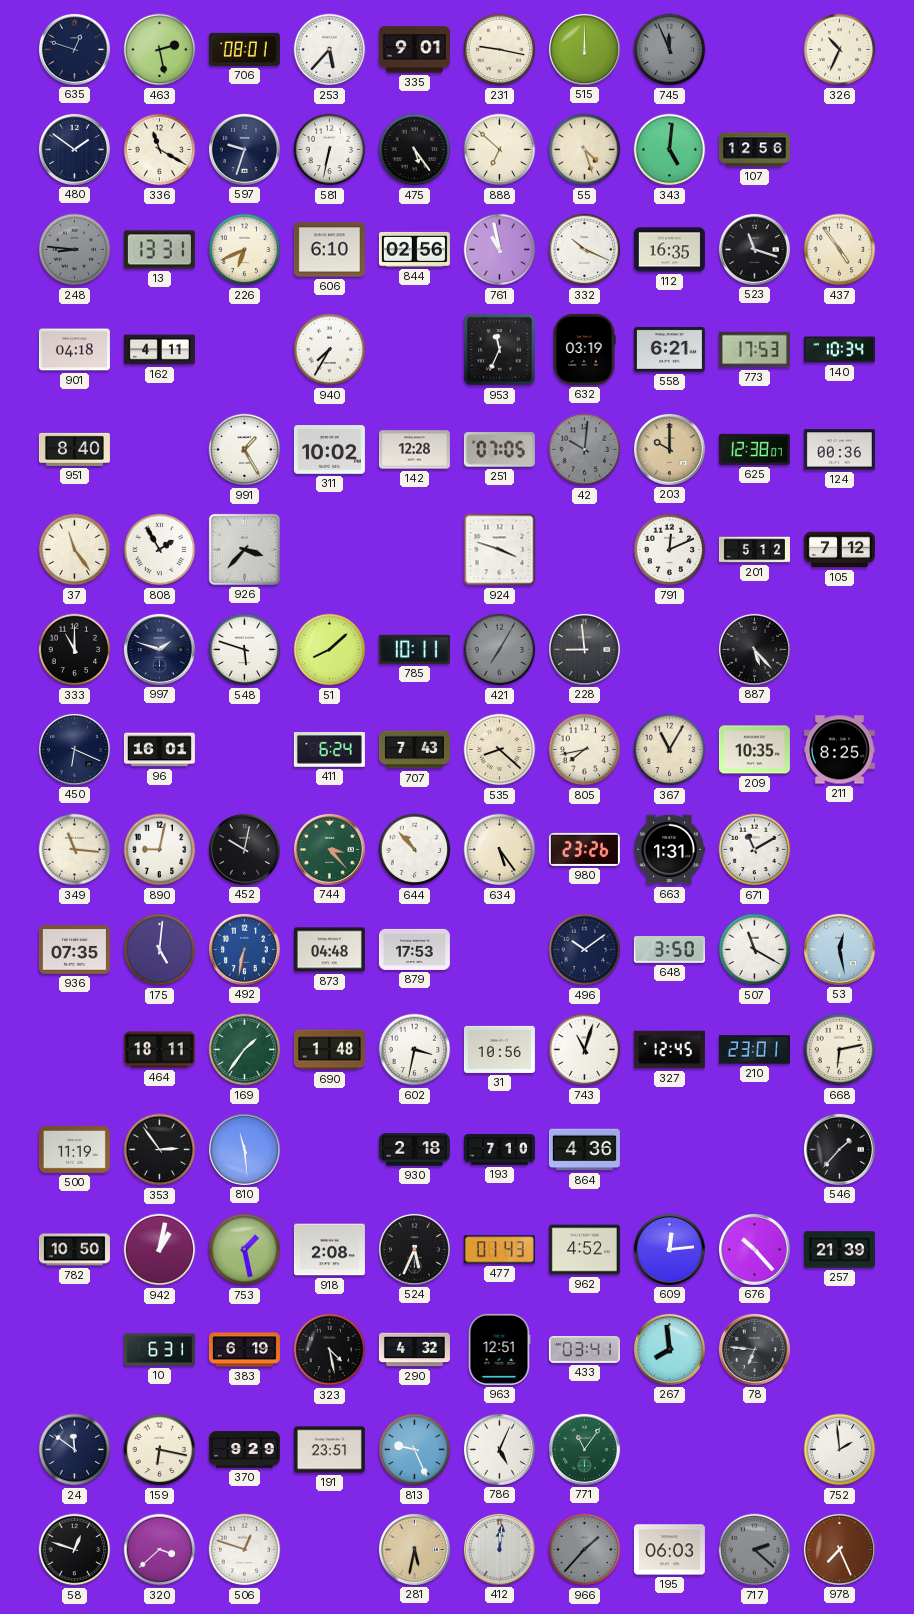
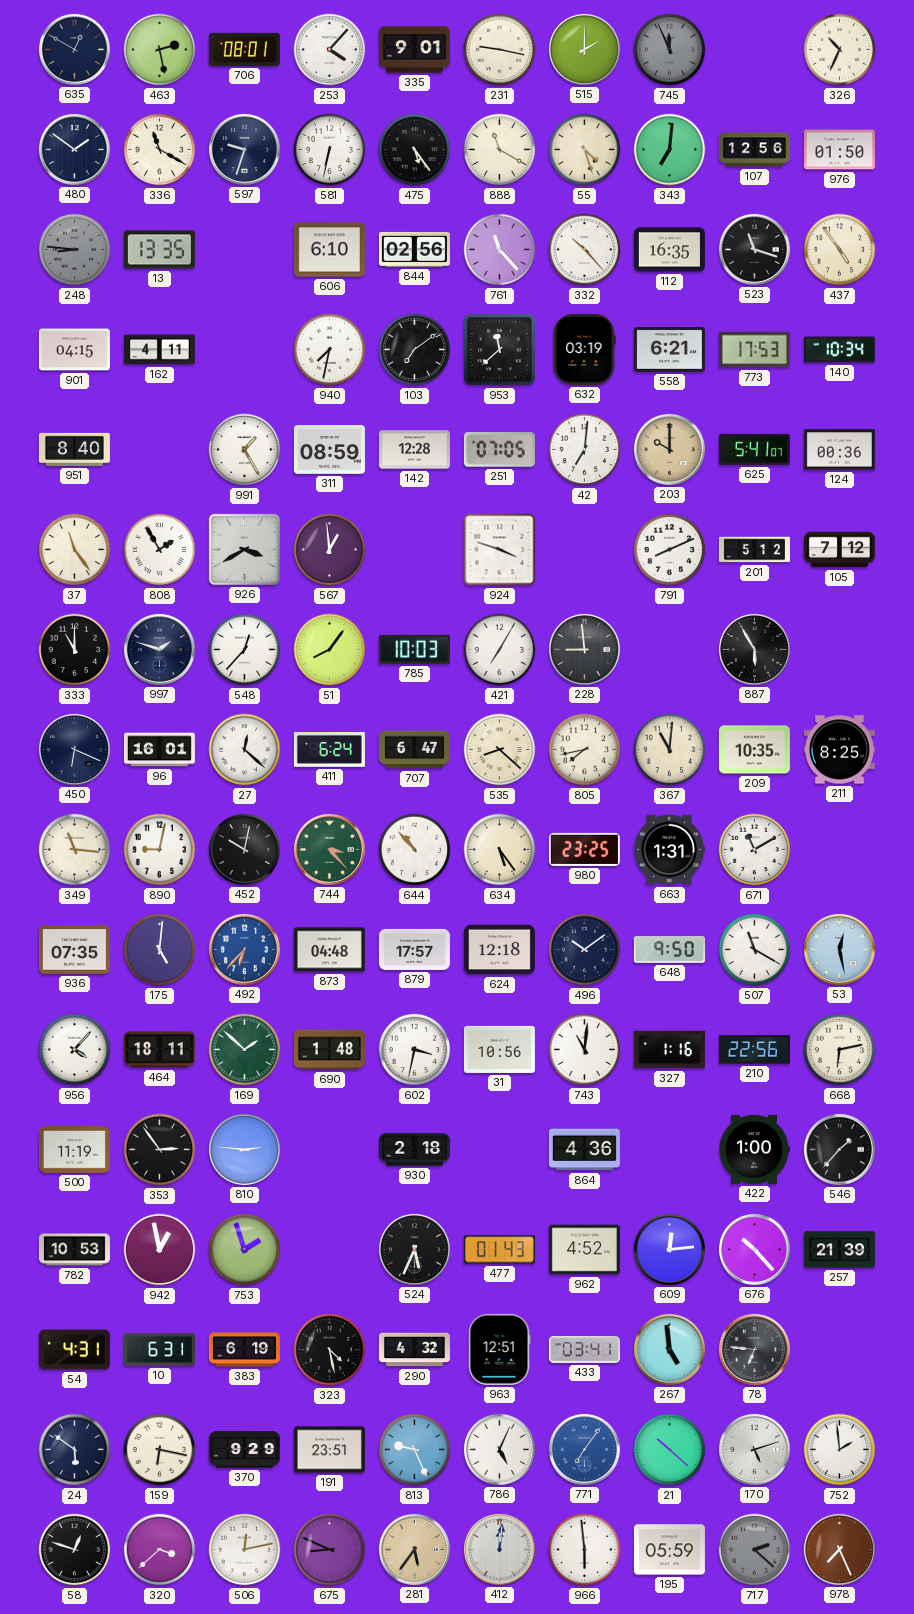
635: 12:48 -> 12:50 (74, 49)
253: 5:37 -> 4:07 (330, 50)
515: 12:00 -> 2:00 (584, 49)
888: 6:52 -> 11:20 (500, 150)
343: 5:01 -> 7:01 (670, 150)
976: none -> 01:50 (839, 150)
13: 13:31 -> 13:35 (159, 250)
226: 6:41 -> none (245, 250)
761: 10:58 -> 11:23 (500, 250)
332: 10:19 -> 10:23 (585, 250)
901: 04:18 -> 04:15 (74, 350)
940: 7:35 -> 7:32 (330, 350)
103: none -> 7:09 (415, 350)
953: 11:34 -> 11:38 (500, 350)
311: 10:02 -> 08:59 (329, 450)
42: 10:01 -> 7:01 (585, 450)
42 dial: grey -> white (585, 450)
625: 12:38 -> 5:41 (754, 449)
926: 3:37 -> 3:40 (244, 549)
567: none -> 12:59 (330, 550)
791: 12:11 -> 8:11 (670, 550)
548: 5:48 -> 12:37 (245, 650)
51: 8:08 -> 8:06 (330, 650)
785: 10:11 -> 10:03 (414, 649)
421 dial: grey -> white (500, 650)
887: 5:23 -> 5:55 (754, 649)
27: none -> 12:22 (245, 750)
707: 7:43 -> 6:47 (414, 750)
367: 11:05 -> 11:01 (670, 750)
980: 23:26 -> 23:25 (584, 849)
492: 6:32 -> 6:37 (244, 949)
879: 17:53 -> 17:57 (414, 949)
624: none -> 12:18 (499, 950)
648: 3:50 -> 9:50 (669, 950)
956: none -> 4:07 (75, 1050)
169: 1:36 -> 1:52 (245, 1050)
743: 11:03 -> 11:01 (585, 1050)
327: 12:45 -> 1:16 (669, 1050)
210: 23:01 -> 22:56 (754, 1050)
810: 11:29 -> 2:46 (244, 1149)
193: 7:10 -> none (499, 1150)
422: none -> 1:00 (754, 1149)
782: 10:50 -> 10:53 (74, 1250)
942: 1:02 -> 12:58 (160, 1250)
753: 1:28 -> 1:57 (245, 1250)
918: 2:08 -> none (329, 1250)
54: none -> 4:31 (74, 1350)
267: 7:59 -> 4:59 (669, 1349)
24: 11:51 -> 5:51 (75, 1450)
771: 11:06 -> 7:06 (584, 1449)
771 dial: green -> blue (584, 1449)
21: none -> 10:22 (670, 1450)
170: none -> 5:12 (754, 1449)
506: 12:48 -> 12:13 (245, 1550)
675: none -> 8:49 (330, 1550)
281: 5:32 -> 5:36 (414, 1549)
966: 1:37 -> 5:59 (585, 1550)
966 dial: grey -> white (585, 1550)
195: 06:03 -> 05:59 (669, 1550)
